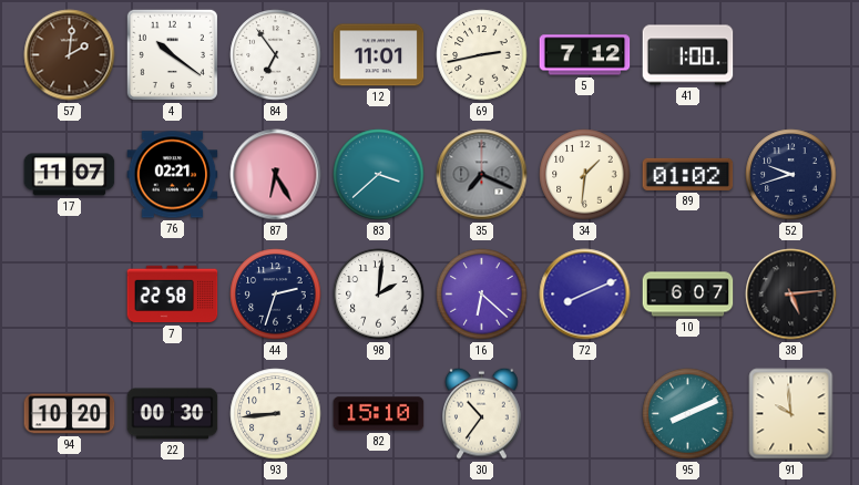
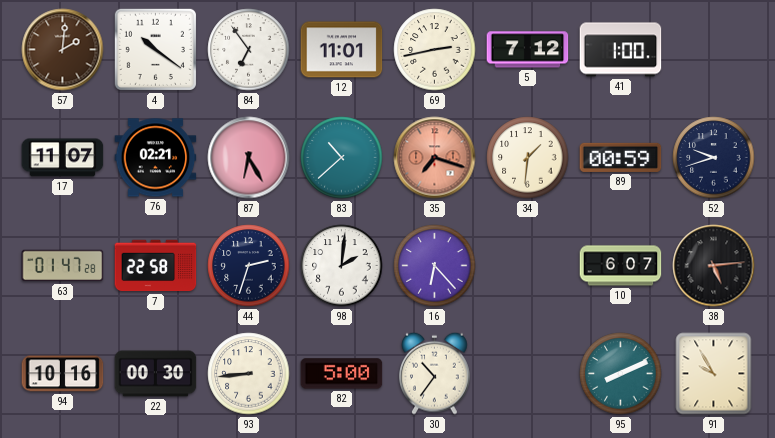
83: 3:38 -> 10:38 (342, 158)
35: 7:19 -> 7:18 (435, 158)
35 dial: grey -> salmon (435, 158)
89: 01:02 -> 00:59 (621, 157)
63: none -> 01:47 (63, 266)
16: 6:22 -> 6:23 (435, 266)
72: 8:11 -> none (585, 295)
94: 10:20 -> 10:16 (63, 374)
82: 15:10 -> 5:00 (342, 374)
91: 9:59 -> 9:55 (714, 374)
